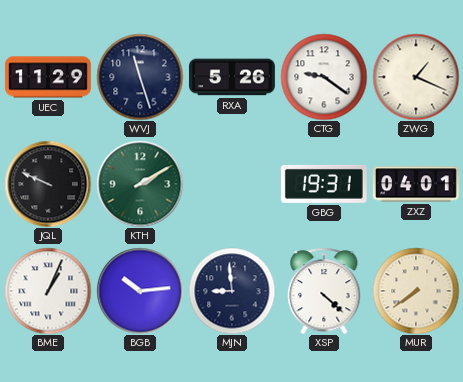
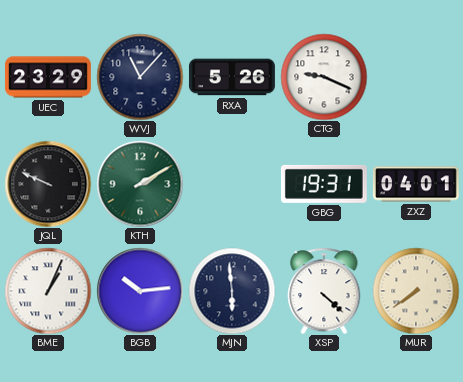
UEC: 11:29 -> 23:29 (48, 77)
WVJ: 11:27 -> 11:07 (140, 77)
CTG: 9:21 -> 9:19 (324, 77)
ZWG: 1:19 -> none (416, 77)
MJN: 8:59 -> 5:59 (232, 291)
